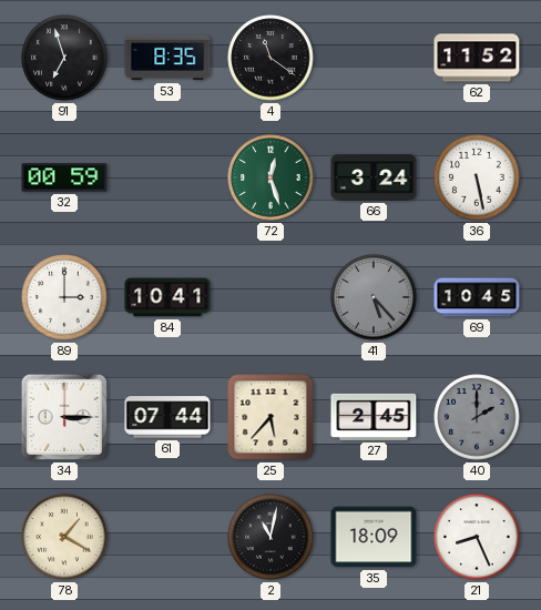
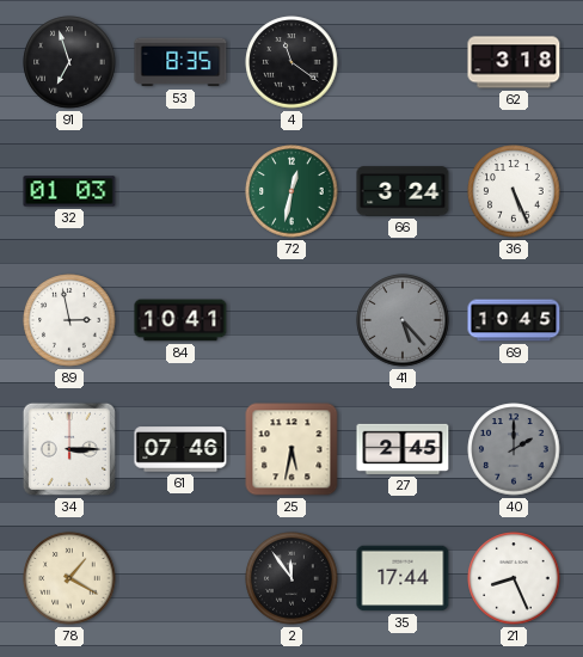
62: 11:52 -> 3:18 (514, 62)
32: 00:59 -> 01:03 (69, 191)
72: 12:27 -> 12:32 (291, 191)
36: 5:28 -> 5:26 (514, 191)
89: 3:00 -> 2:58 (69, 320)
61: 07:44 -> 07:46 (180, 449)
25: 5:37 -> 5:32 (291, 449)
2: 11:02 -> 11:54 (291, 578)
35: 18:09 -> 17:44 (403, 578)
